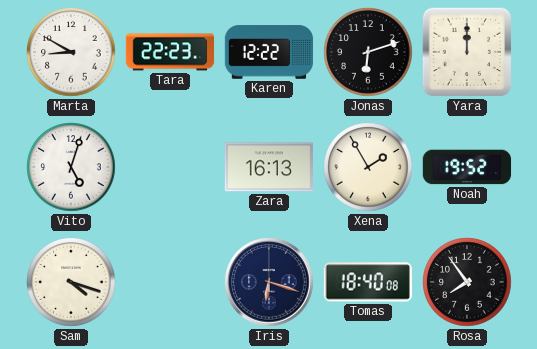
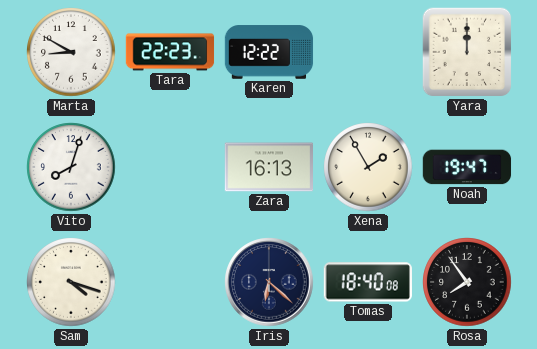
Jonas: 6:12 -> none (368, 52)
Vito: 5:03 -> 8:03 (71, 167)
Noah: 19:52 -> 19:47 (467, 167)
Iris: 6:18 -> 6:22 (269, 282)
